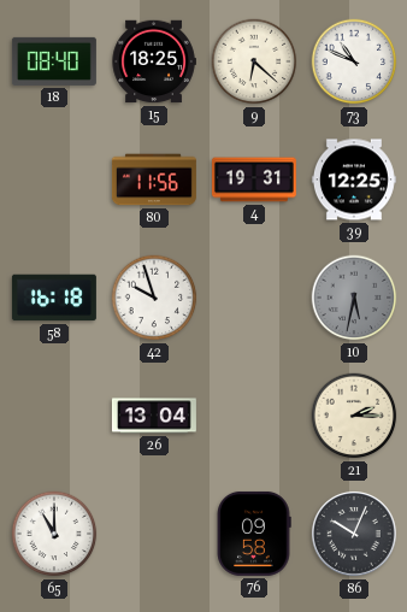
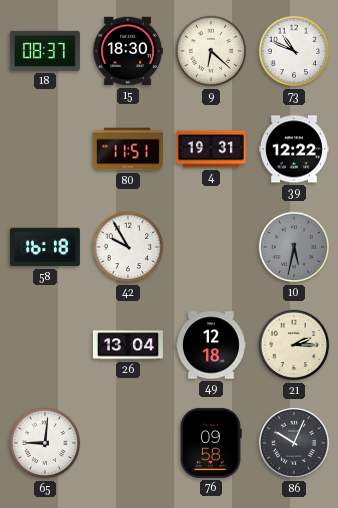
18: 08:40 -> 08:37 (45, 51)
15: 18:25 -> 18:30 (128, 51)
80: 11:56 -> 11:51 (128, 149)
39: 12:25 -> 12:22 (294, 149)
42: 9:57 -> 9:55 (128, 247)
49: none -> 12:18 (211, 345)
65: 11:00 -> 9:01 (45, 443)
